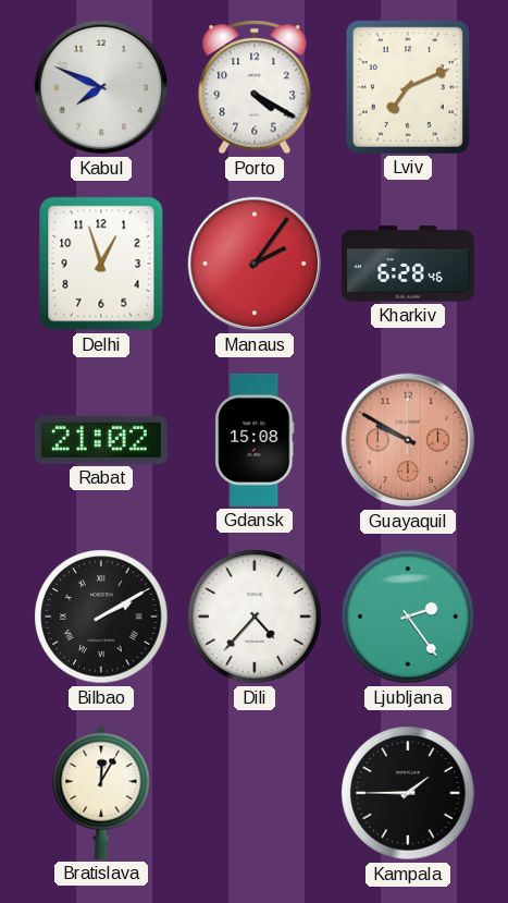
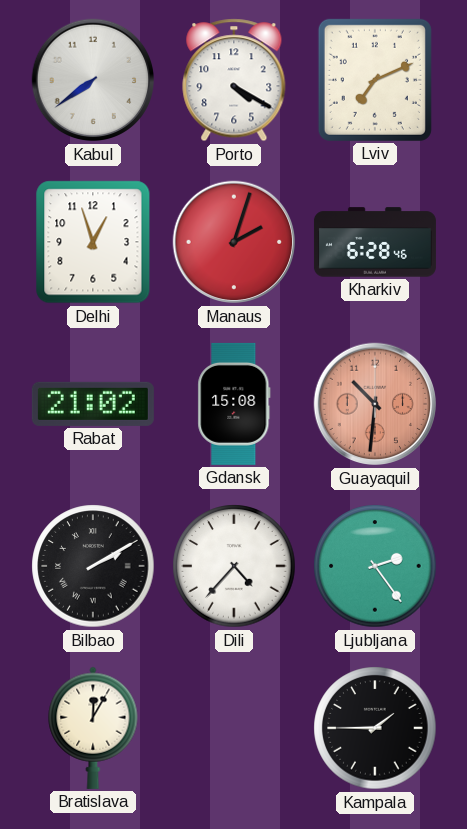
Kabul: 7:49 -> 7:39 (93, 80)
Manaus: 2:06 -> 2:03 (234, 242)
Guayaquil: 9:50 -> 10:31 (375, 404)
